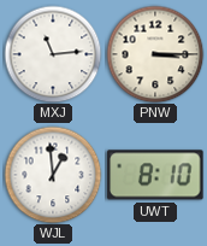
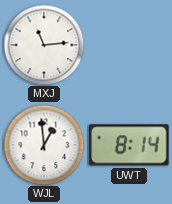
PNW: 3:15 -> none (155, 54)
UWT: 8:10 -> 8:14 (129, 145)
